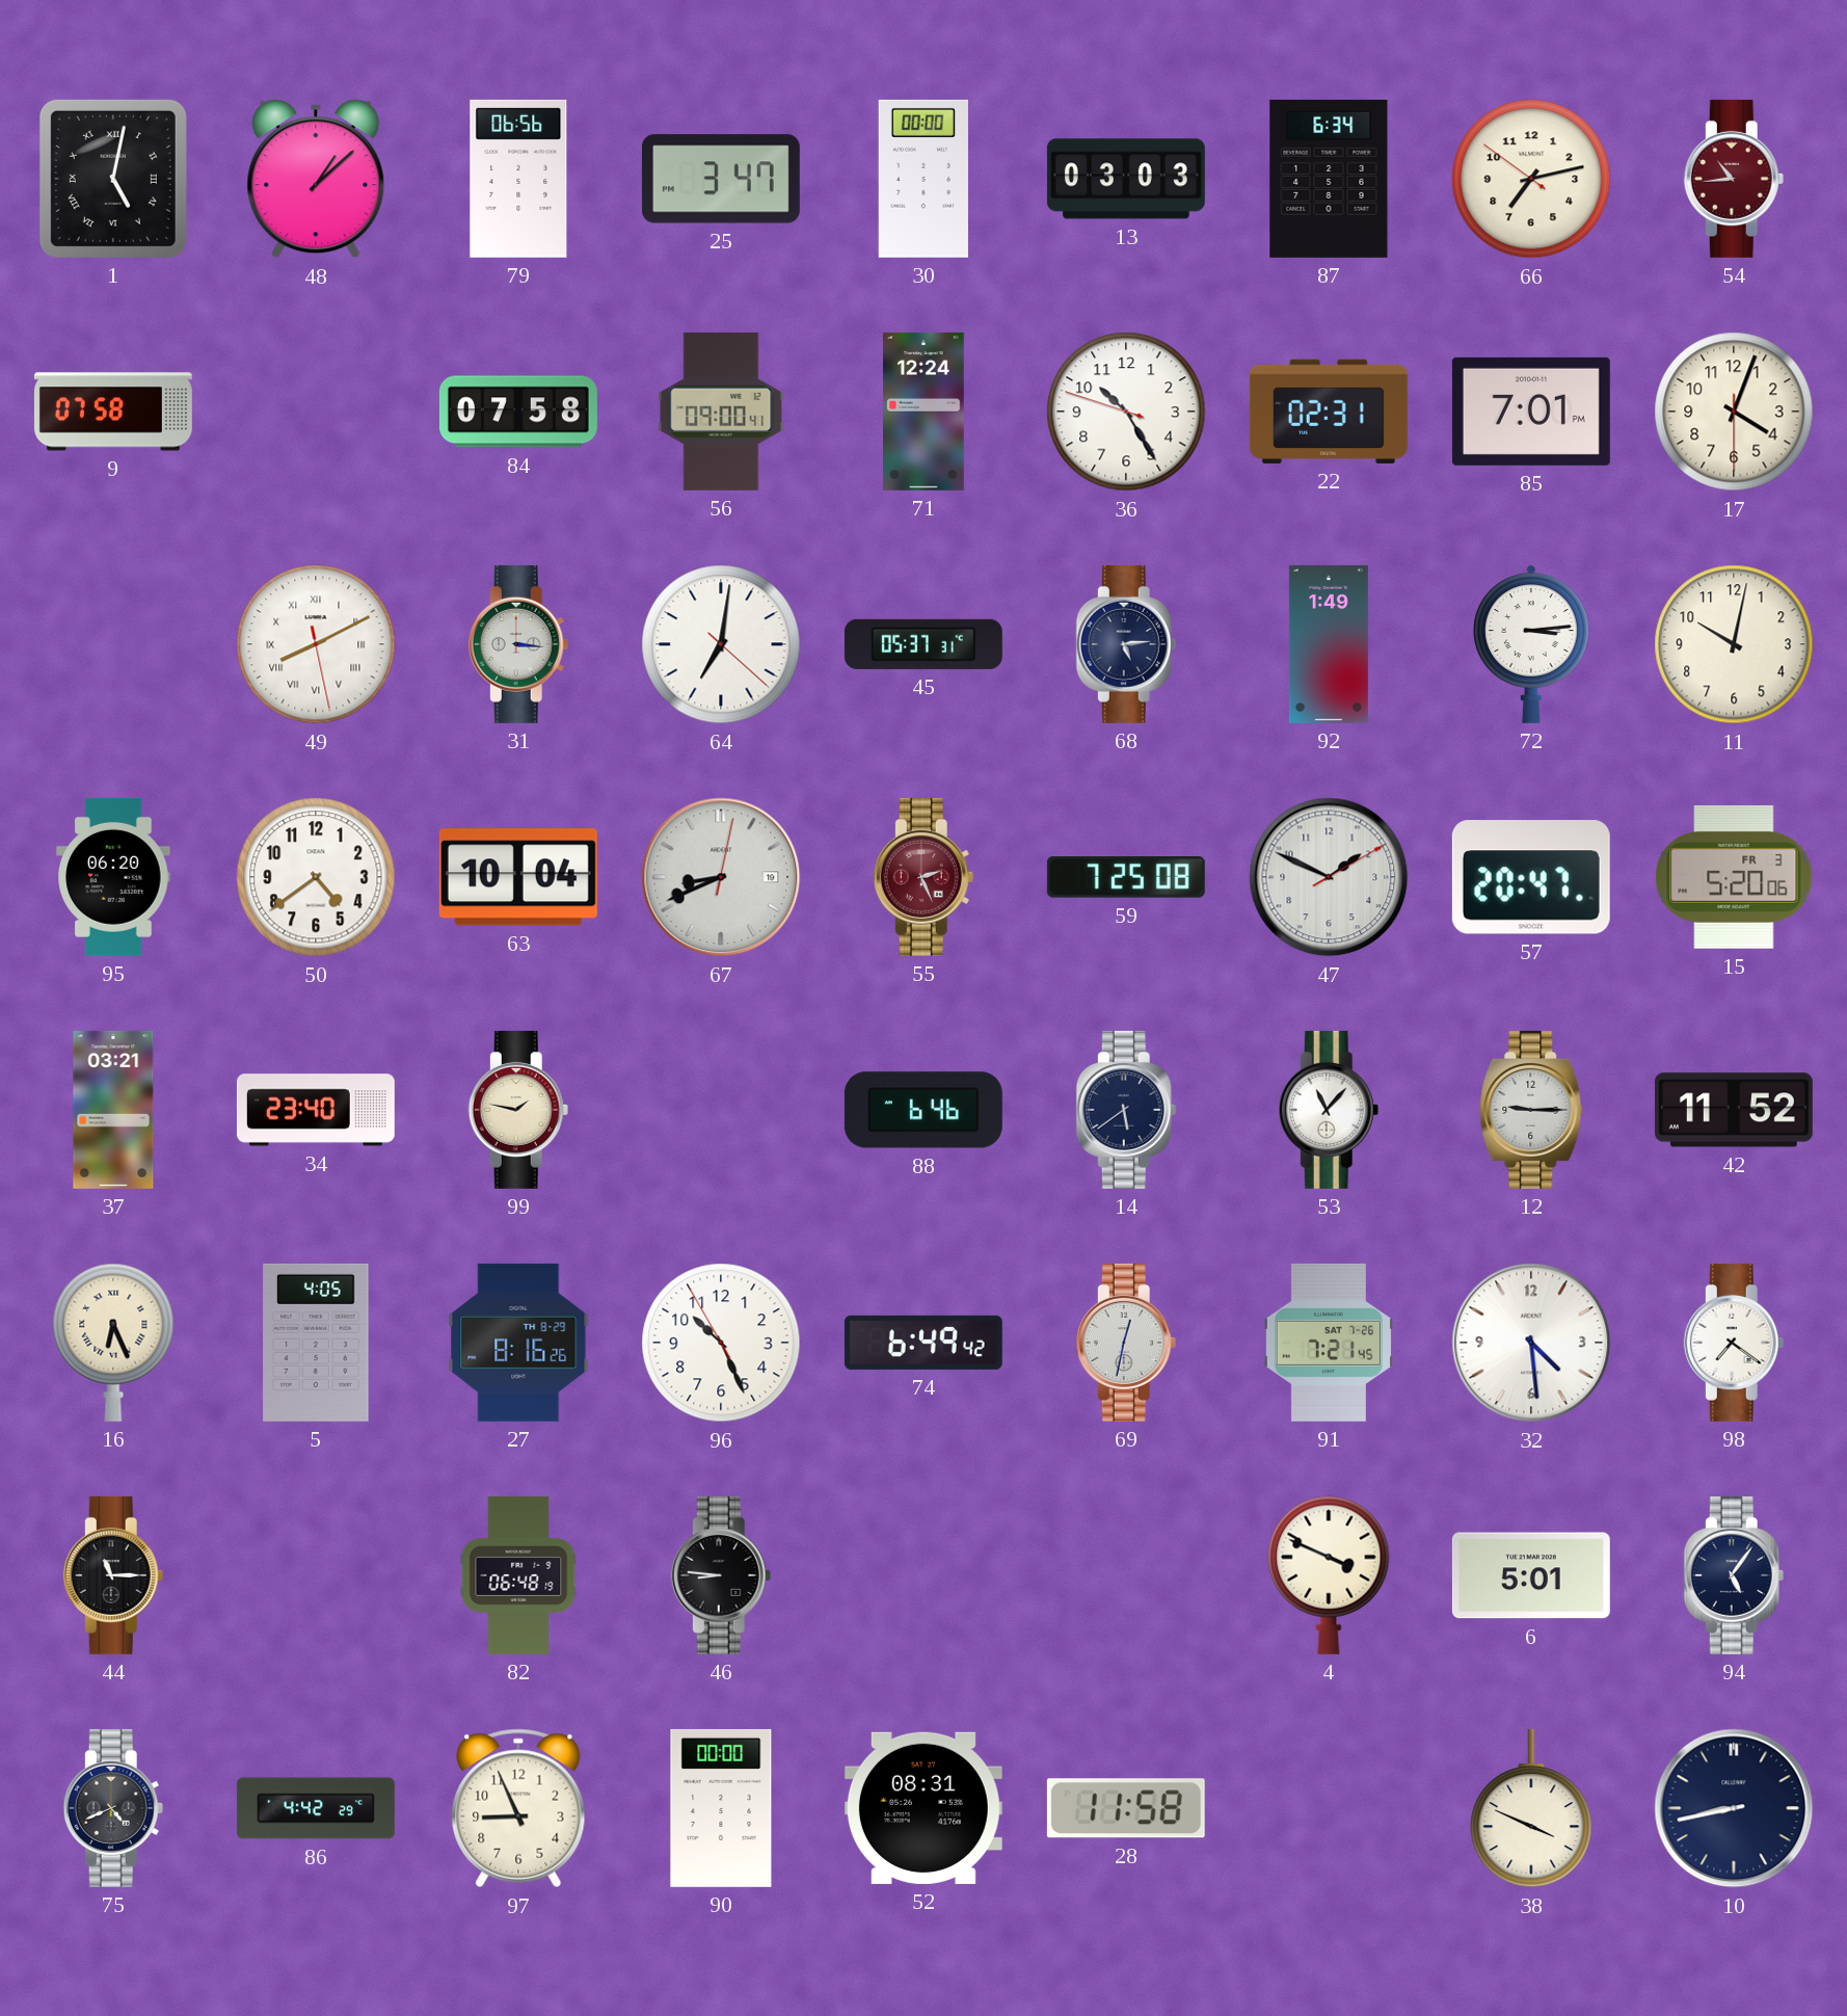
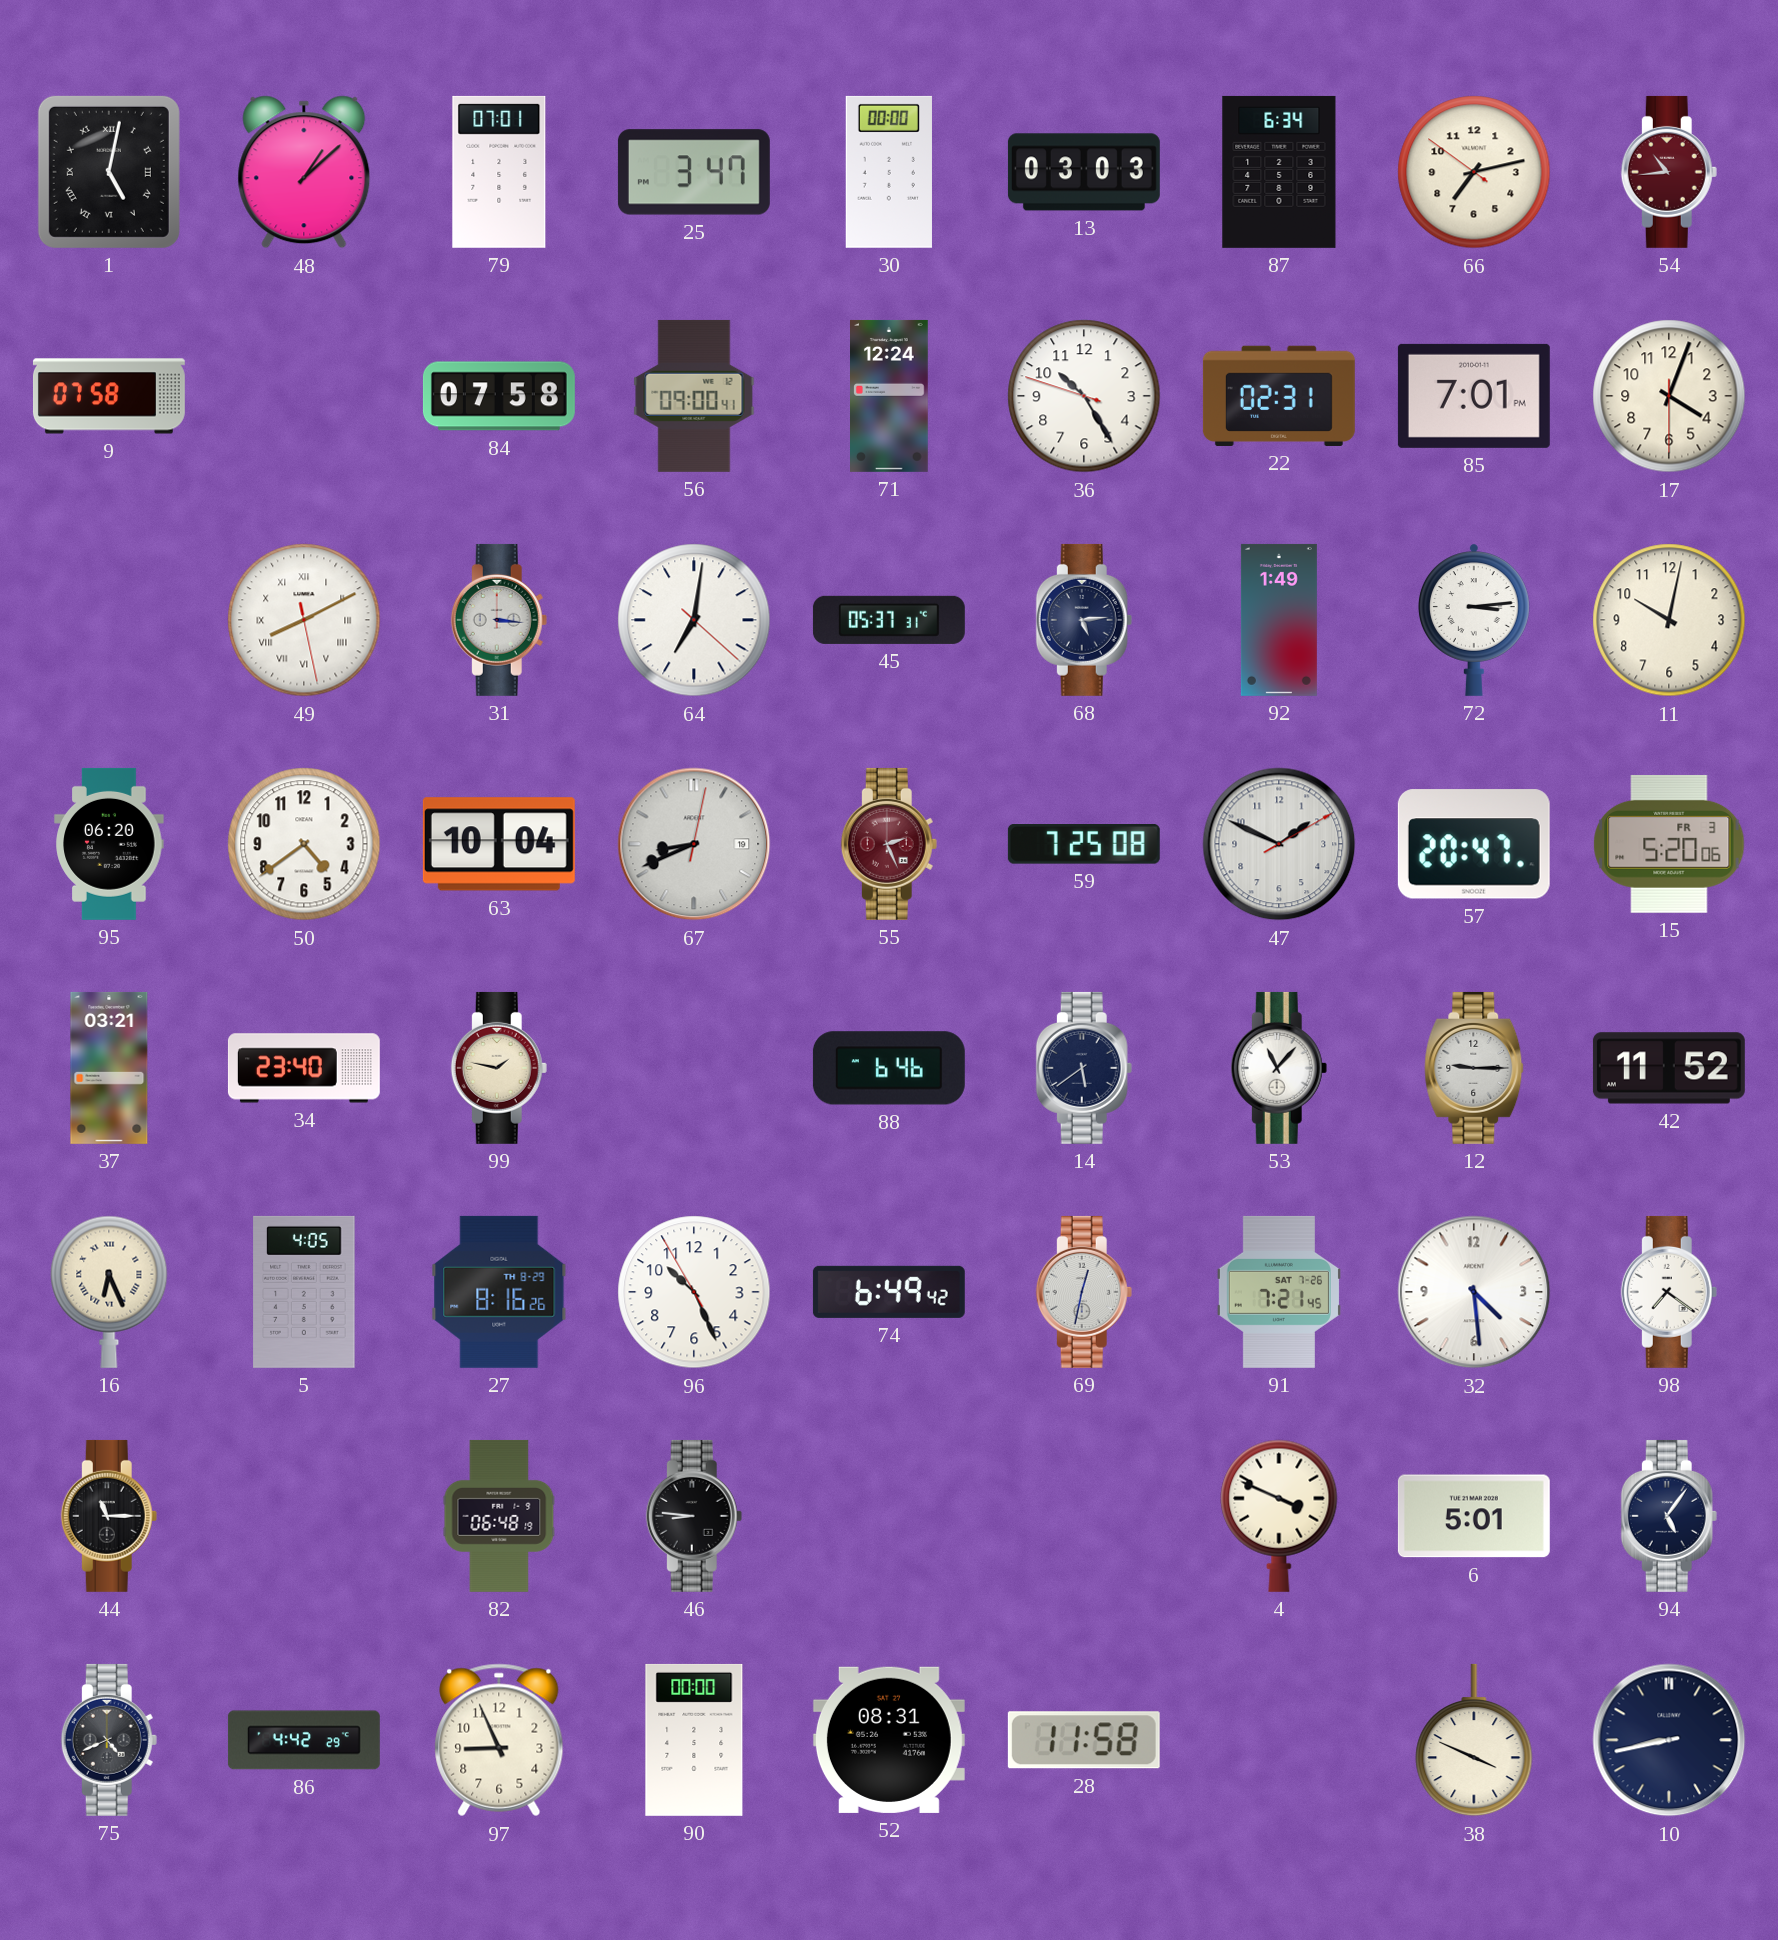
79: 06:56 -> 07:01 (499, 172)
